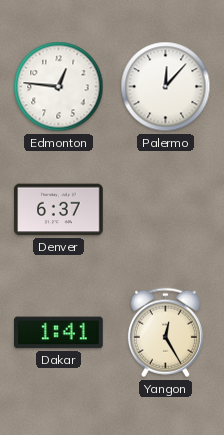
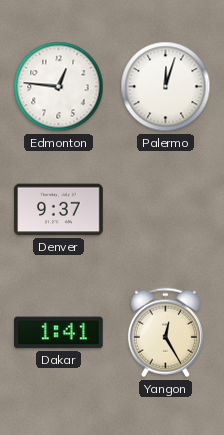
Palermo: 12:07 -> 12:03 (166, 87)
Denver: 6:37 -> 9:37 (59, 210)
